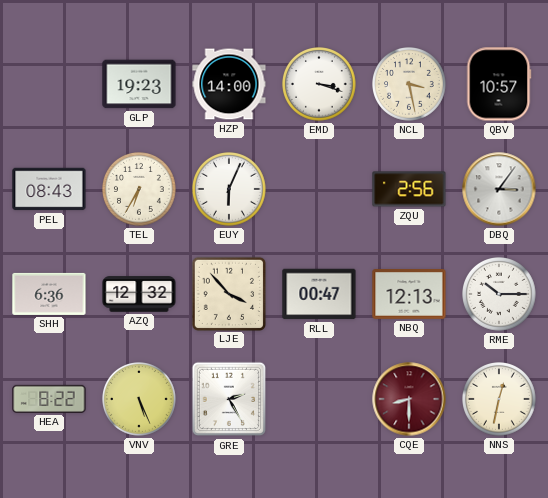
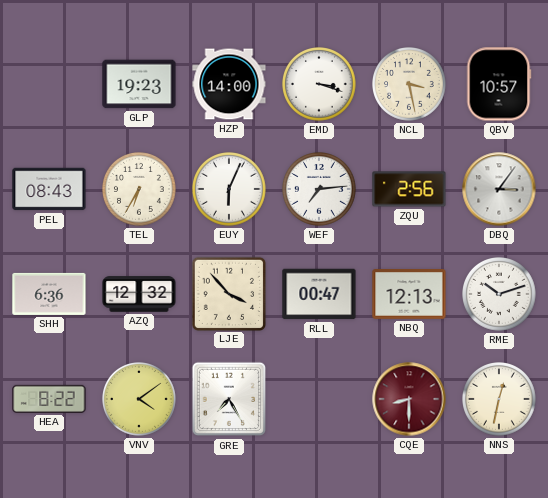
WEF: none -> 7:14 (320, 190)
RME: 10:15 -> 10:12 (500, 295)
VNV: 5:26 -> 4:09 (140, 400)
GRE: 2:25 -> 7:25 (229, 399)
